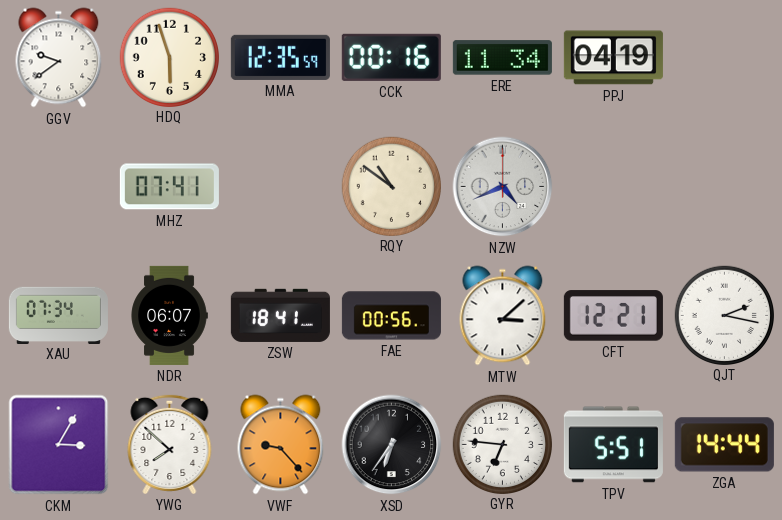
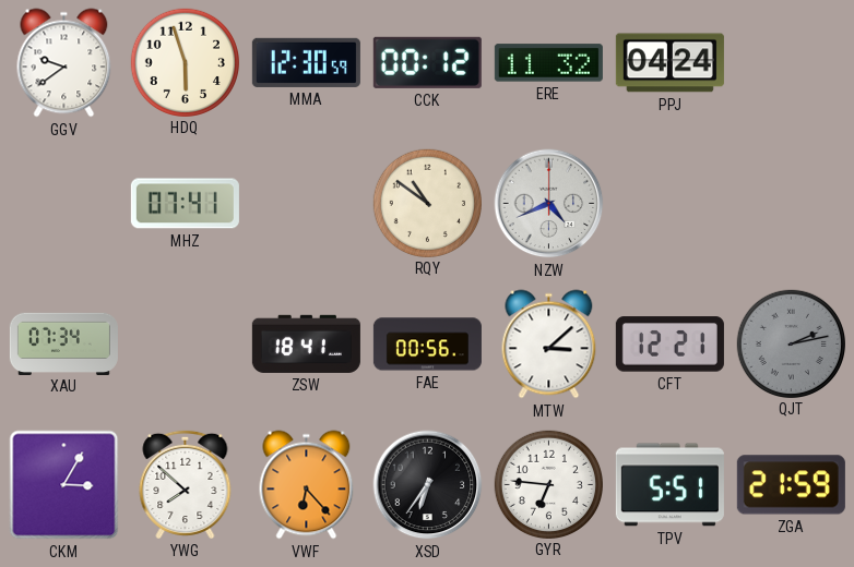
MMA: 12:35 -> 12:30 (306, 62)
CCK: 00:16 -> 00:12 (427, 62)
ERE: 11:34 -> 11:32 (548, 63)
PPJ: 04:19 -> 04:24 (669, 63)
NDR: 06:07 -> none (169, 315)
QJT: 2:17 -> 2:13 (791, 343)
QJT dial: white -> grey (791, 343)
VWF: 9:23 -> 6:23 (307, 485)
ZGA: 14:44 -> 21:59 (791, 485)
